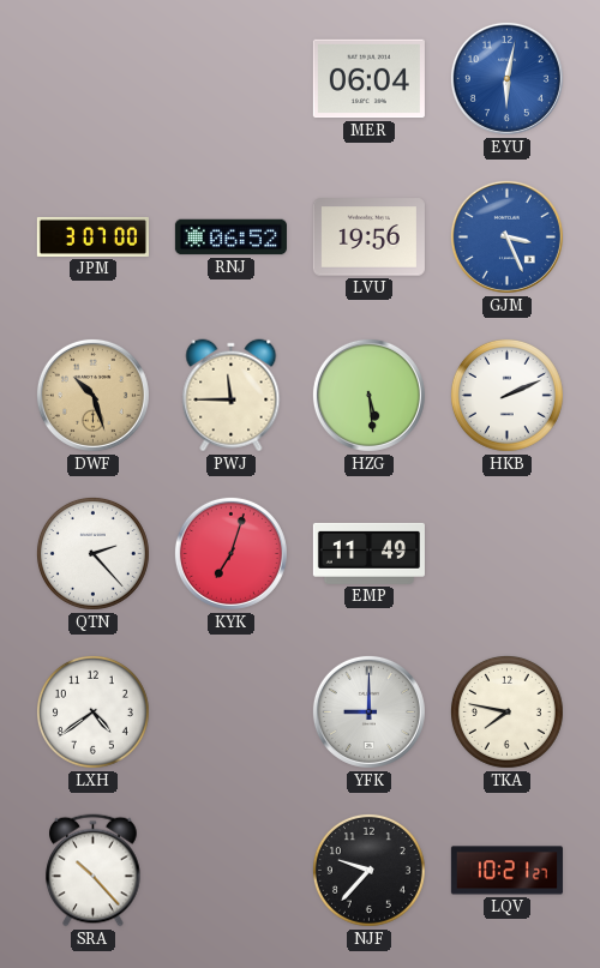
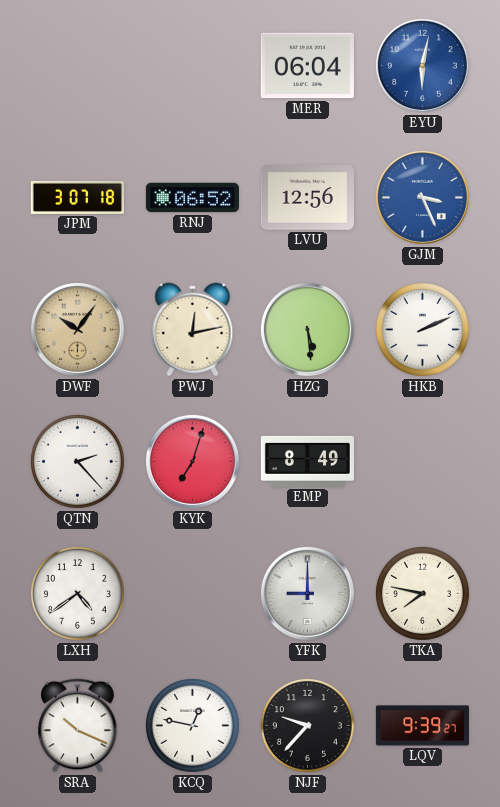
JPM: 3:07:00 -> 3:07:18 (77, 197)
LVU: 19:56 -> 12:56 (307, 198)
DWF: 10:27 -> 10:06 (77, 329)
PWJ: 11:45 -> 12:13 (193, 330)
EMP: 11:49 -> 8:49 (307, 461)
SRA: 10:23 -> 10:19 (78, 726)
KCQ: none -> 12:47 (192, 725)
LQV: 10:21 -> 9:39 (422, 726)
